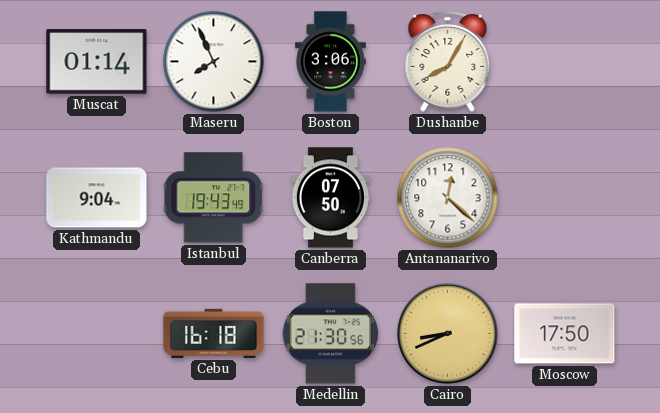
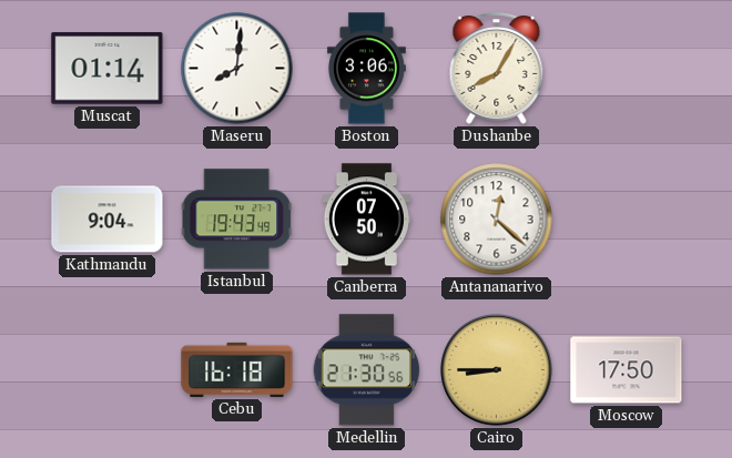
Maseru: 7:56 -> 8:01 (237, 69)
Cairo: 8:41 -> 8:45 (497, 370)
